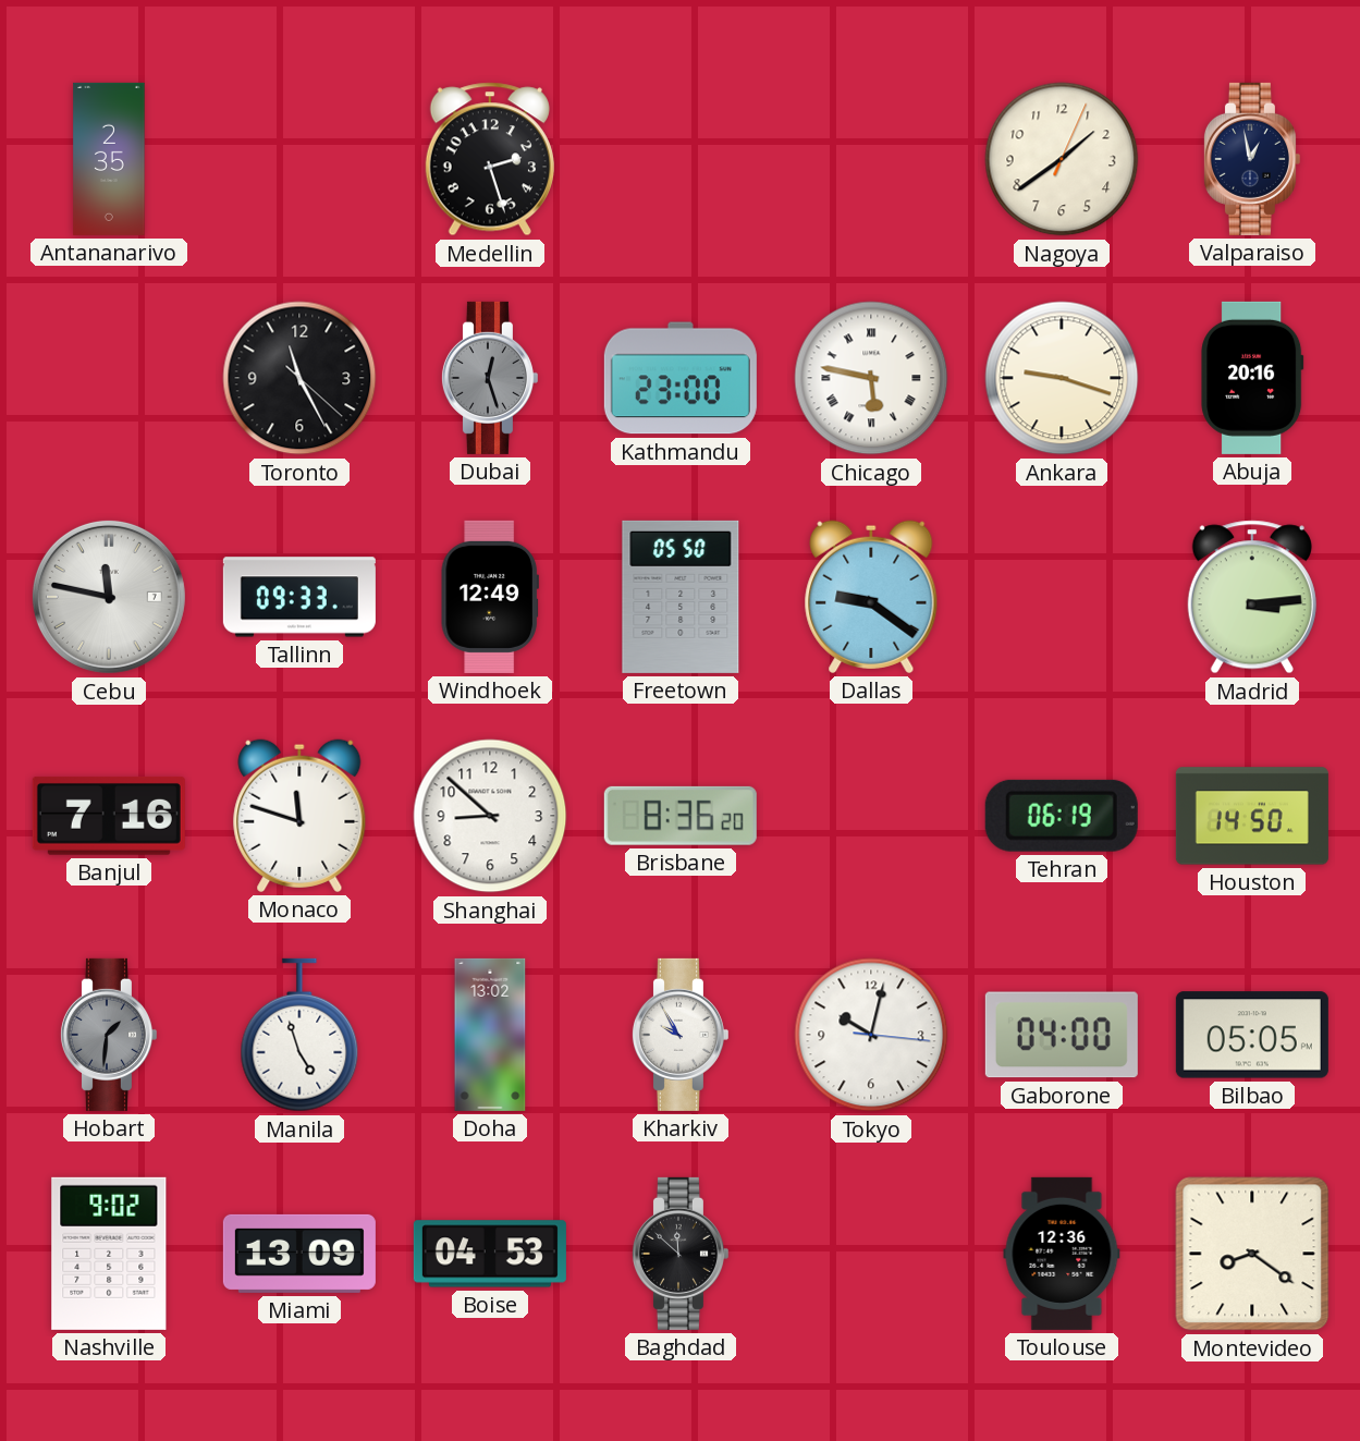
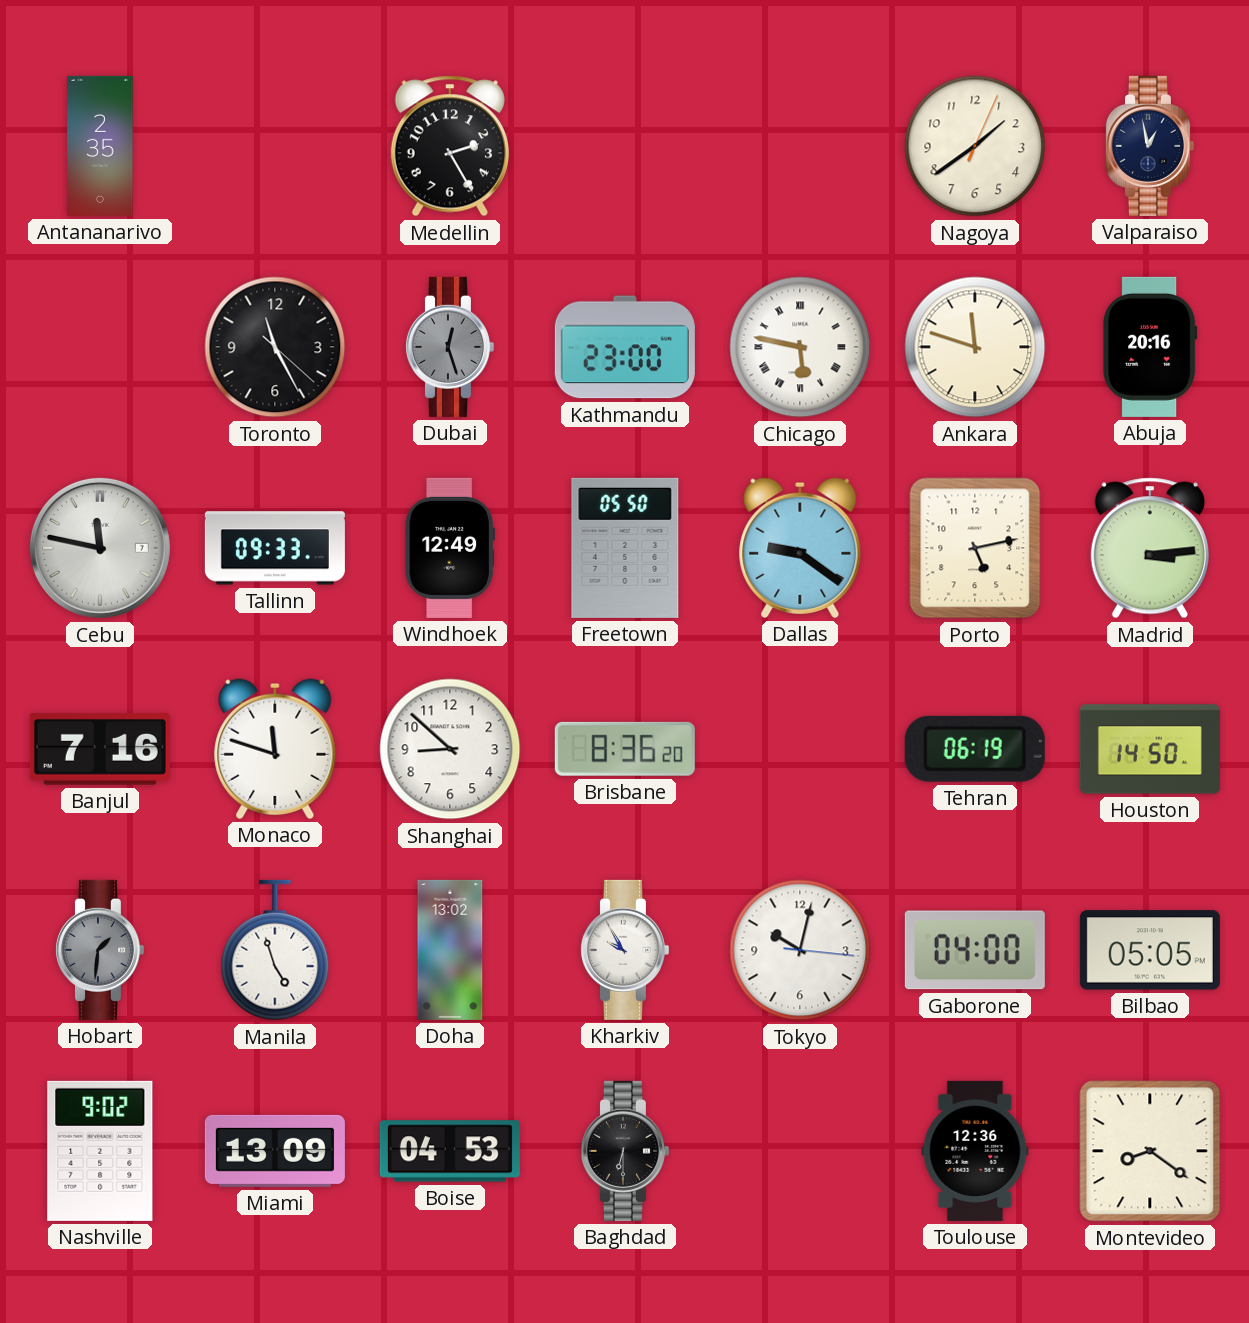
Medellin: 2:27 -> 2:25 (450, 146)
Ankara: 9:18 -> 11:48 (975, 347)
Porto: none -> 5:13 (975, 548)
Baghdad: 11:52 -> 6:30 (624, 1151)
